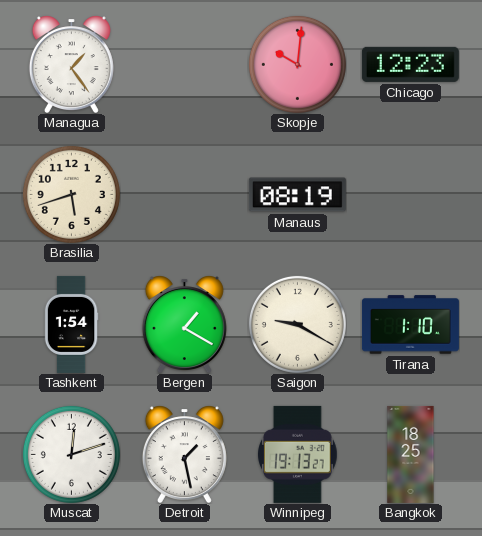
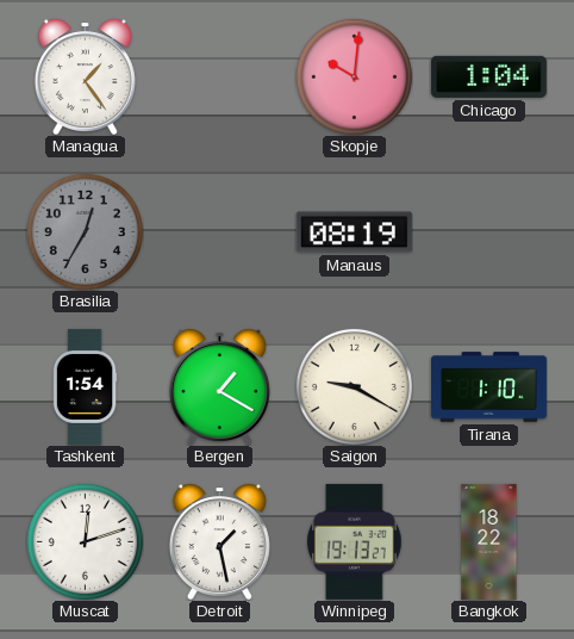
Chicago: 12:23 -> 1:04 (488, 76)
Brasilia: 5:42 -> 12:35 (85, 231)
Brasilia dial: cream -> grey (85, 231)
Bangkok: 18:25 -> 18:22 (489, 541)
